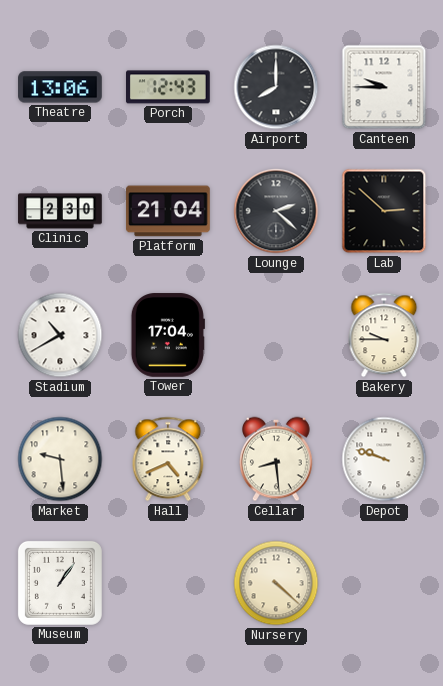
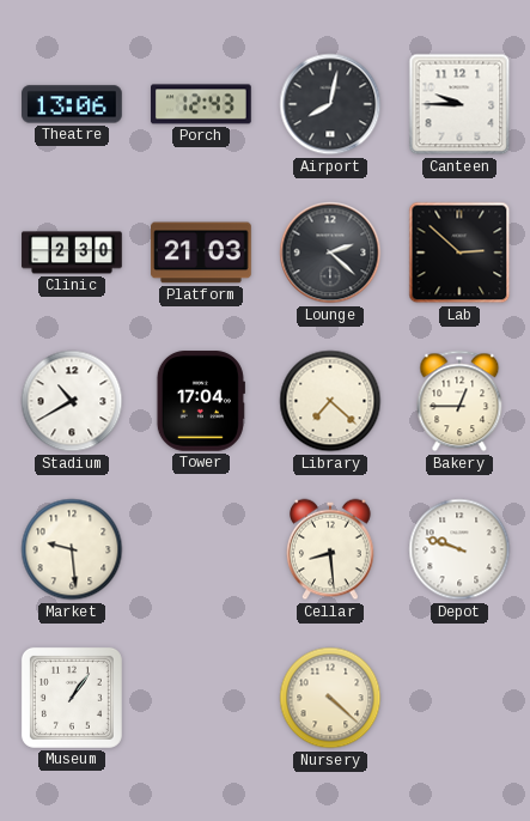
Airport: 8:00 -> 8:02 (330, 104)
Platform: 21:04 -> 21:03 (201, 253)
Library: none -> 7:22 (330, 401)
Bakery: 9:45 -> 12:45 (459, 401)
Hall: 4:41 -> none (168, 459)
